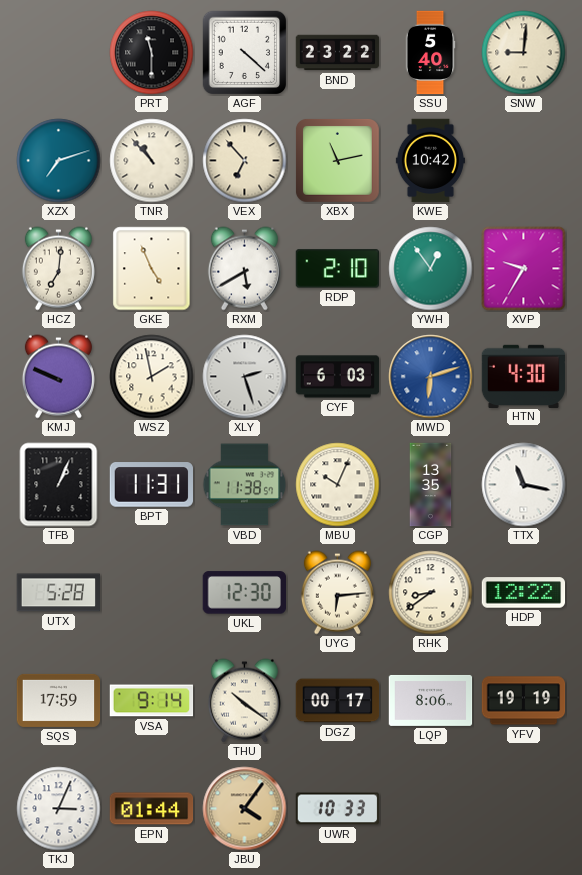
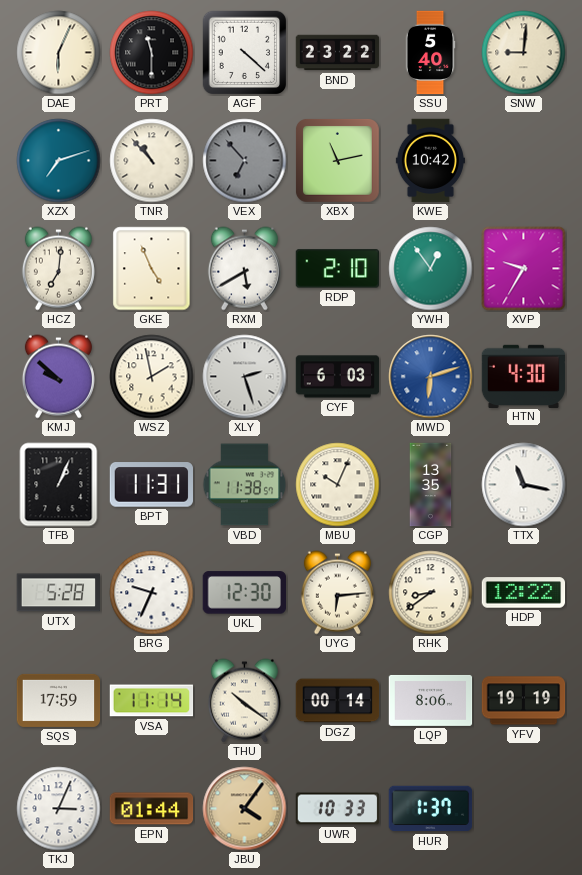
DAE: none -> 6:04 (59, 53)
VEX dial: cream -> grey (245, 161)
KMJ: 9:49 -> 9:52 (58, 377)
BRG: none -> 9:34 (152, 593)
VSA: 9:14 -> 11:14 (152, 701)
DGZ: 00:17 -> 00:14 (338, 701)
HUR: none -> 1:37 (431, 809)
